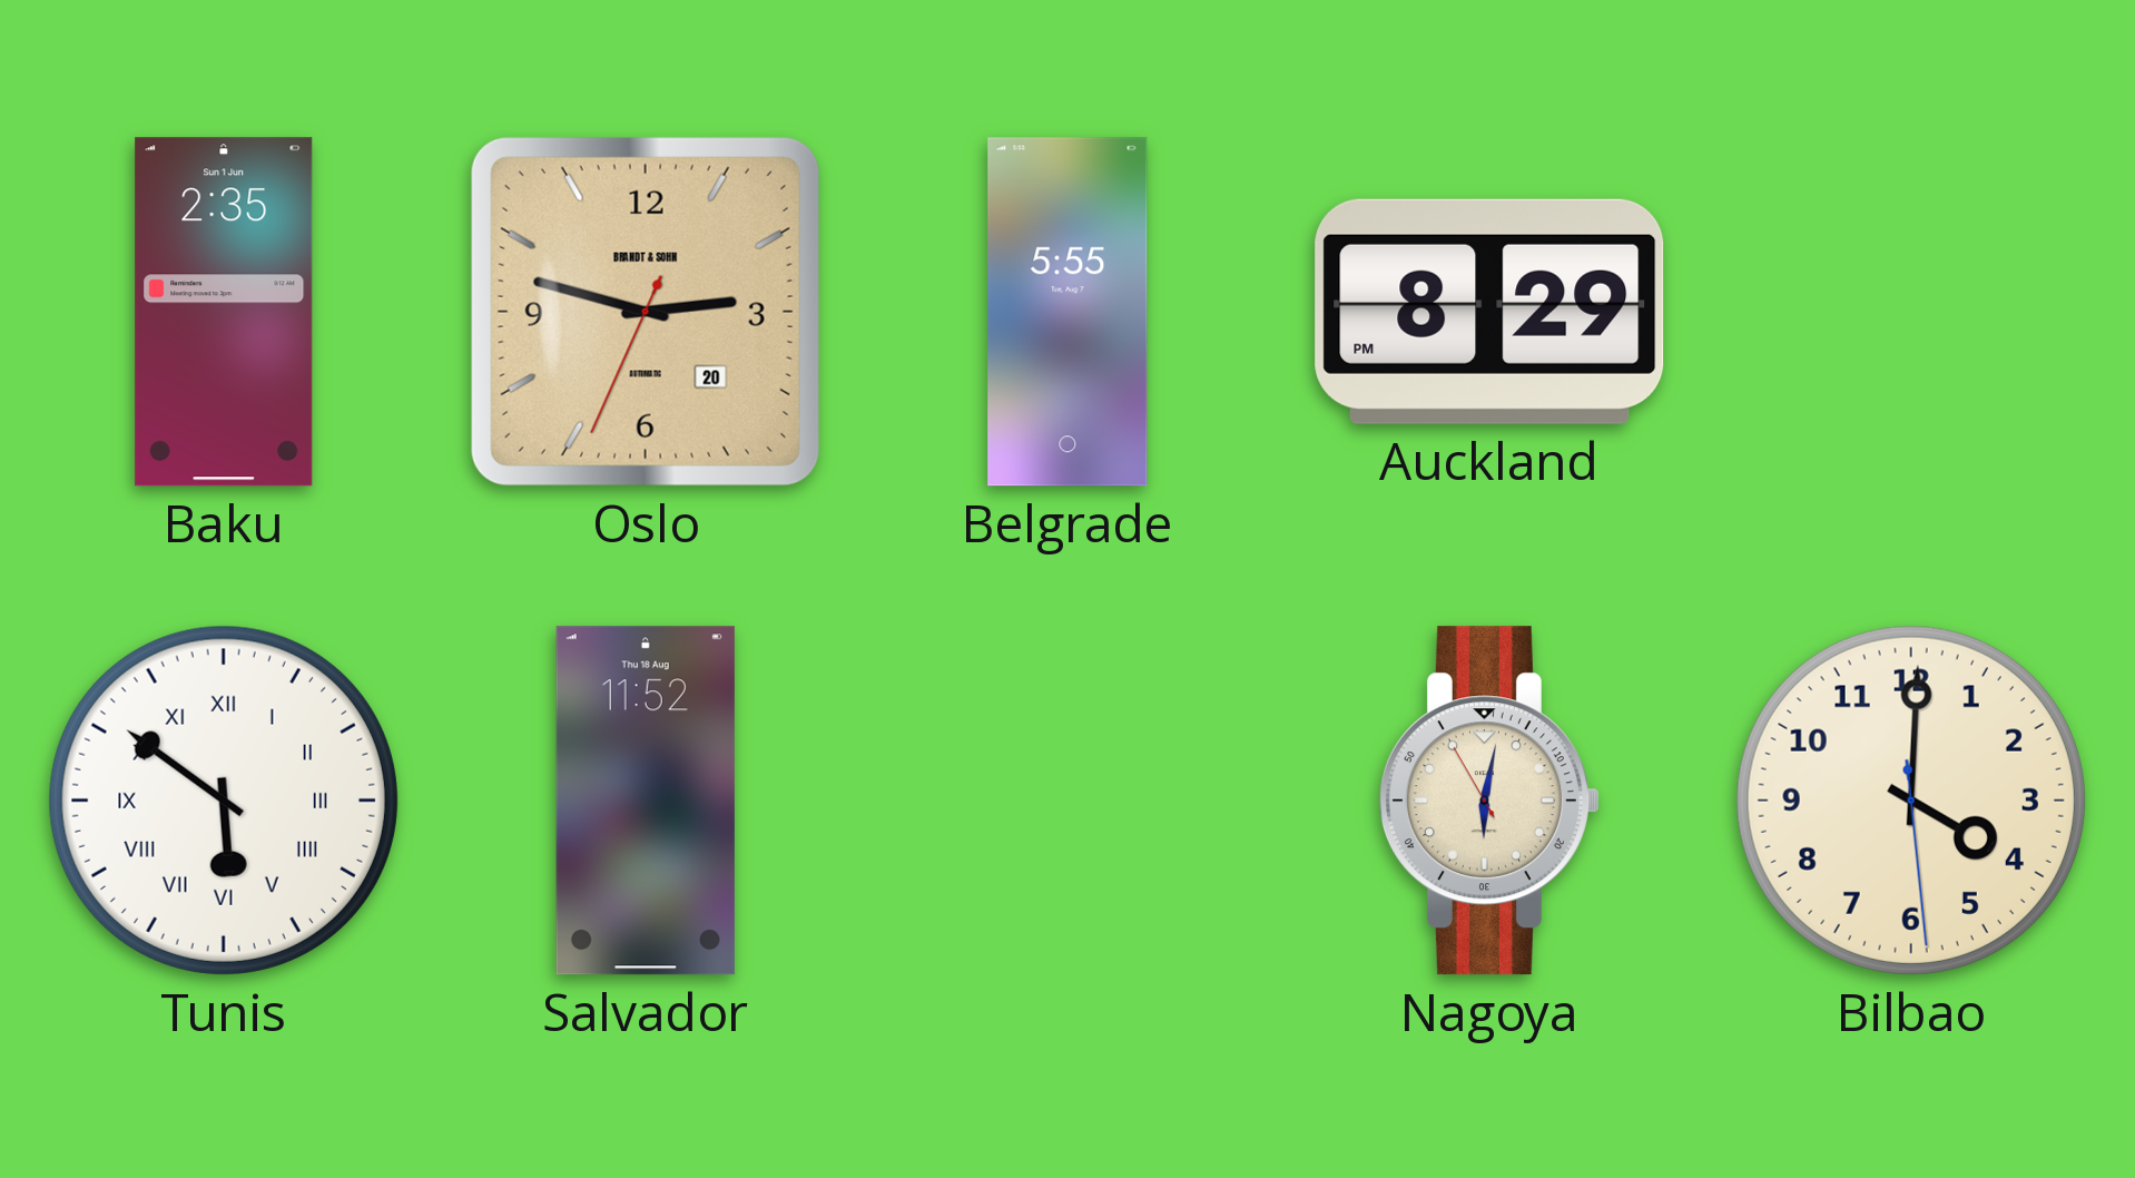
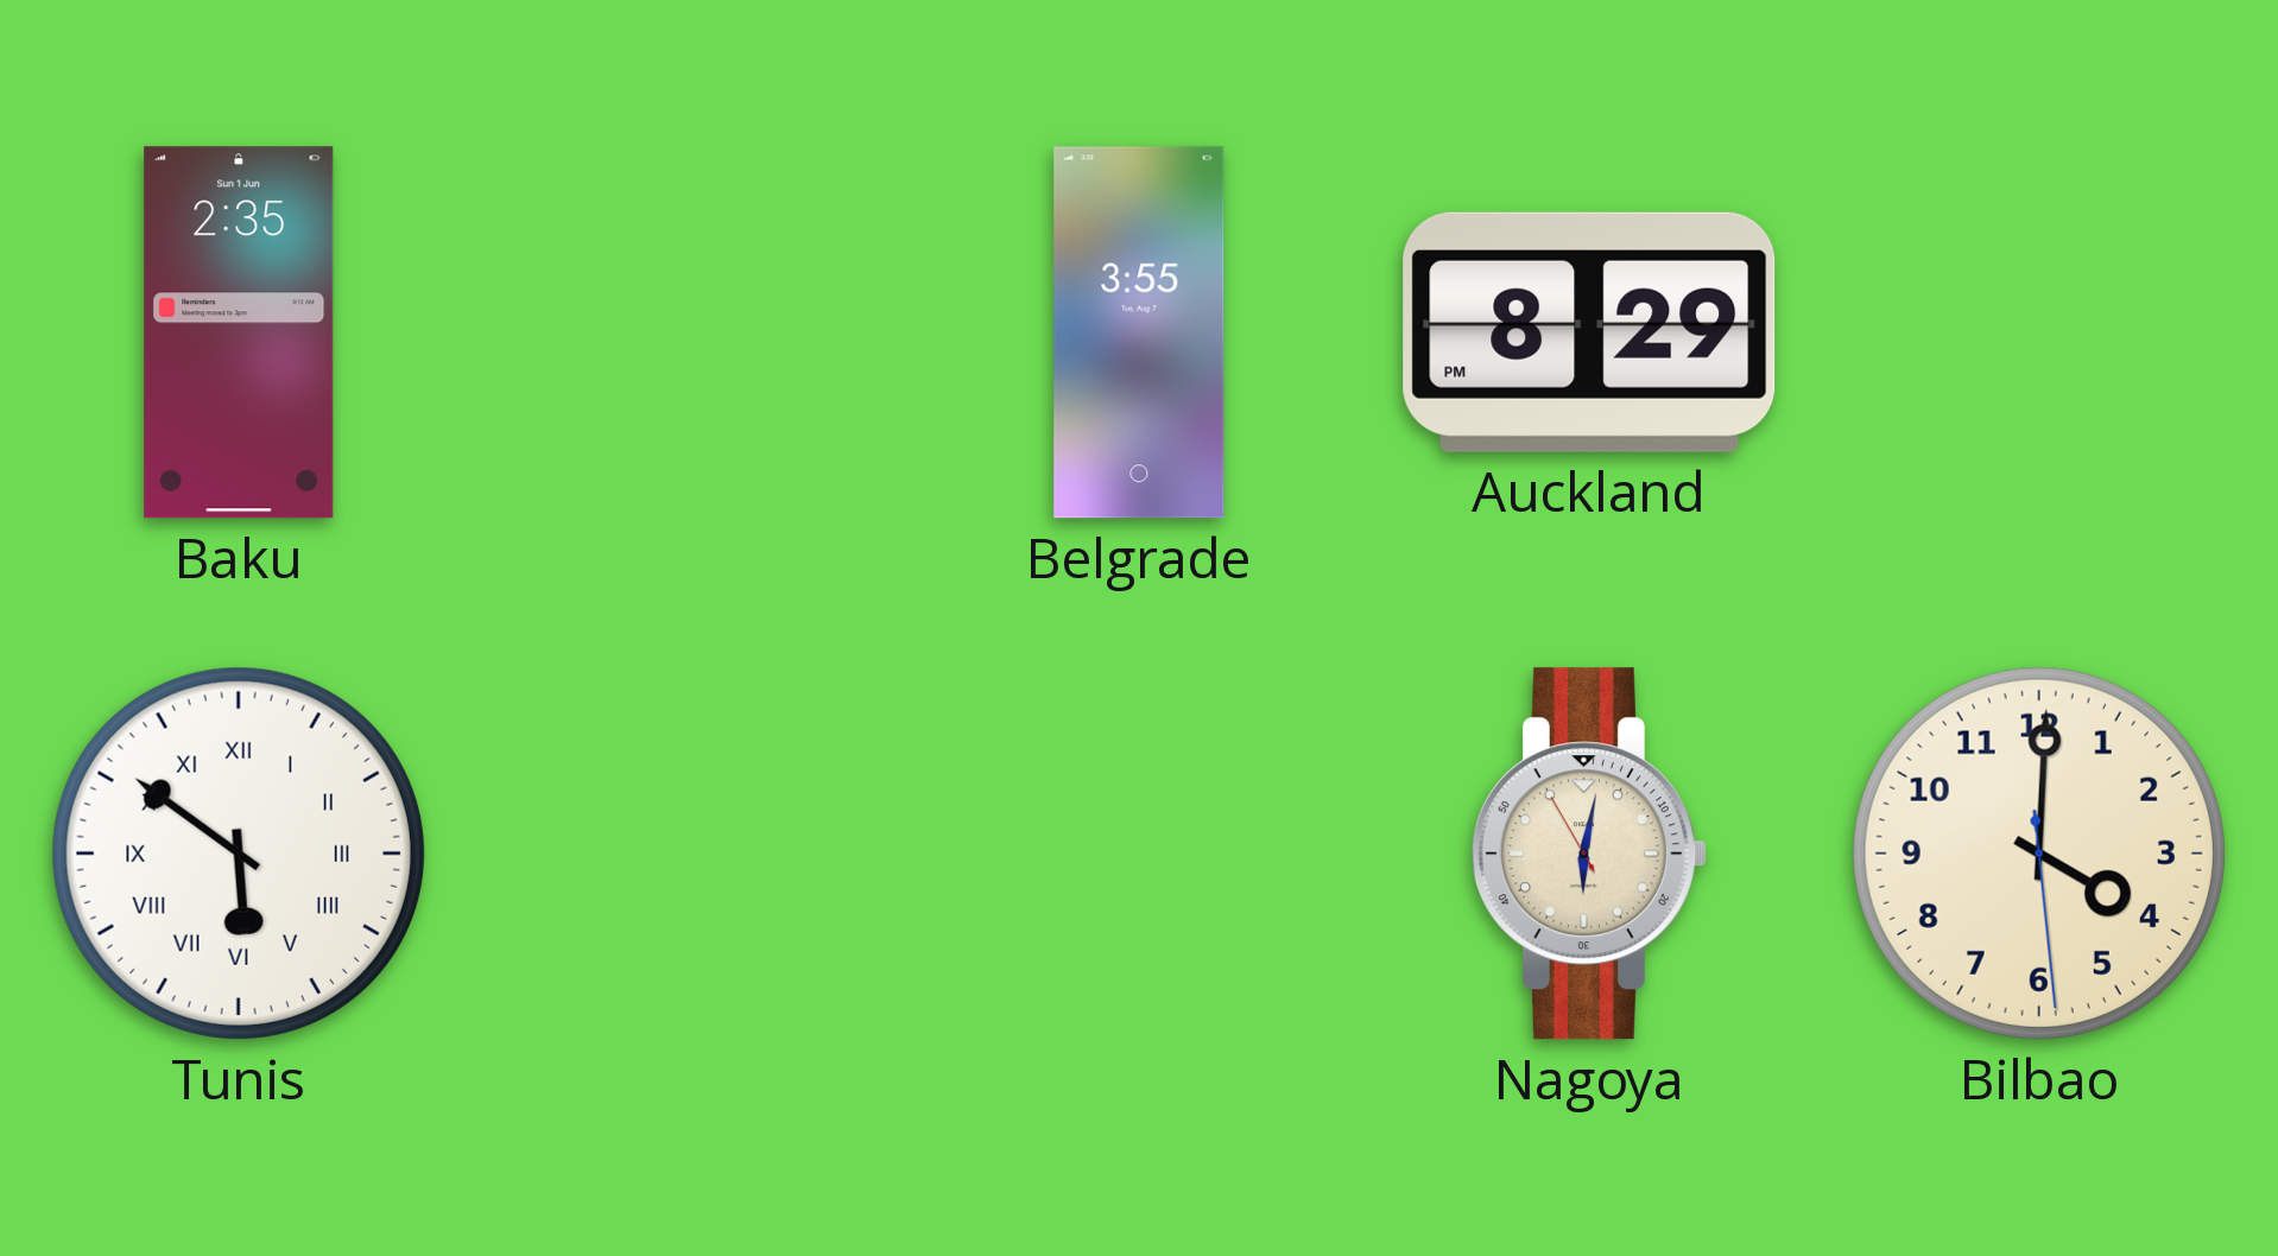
Oslo: 2:47 -> none (646, 312)
Belgrade: 5:55 -> 3:55 (1139, 332)
Salvador: 11:52 -> none (646, 801)
